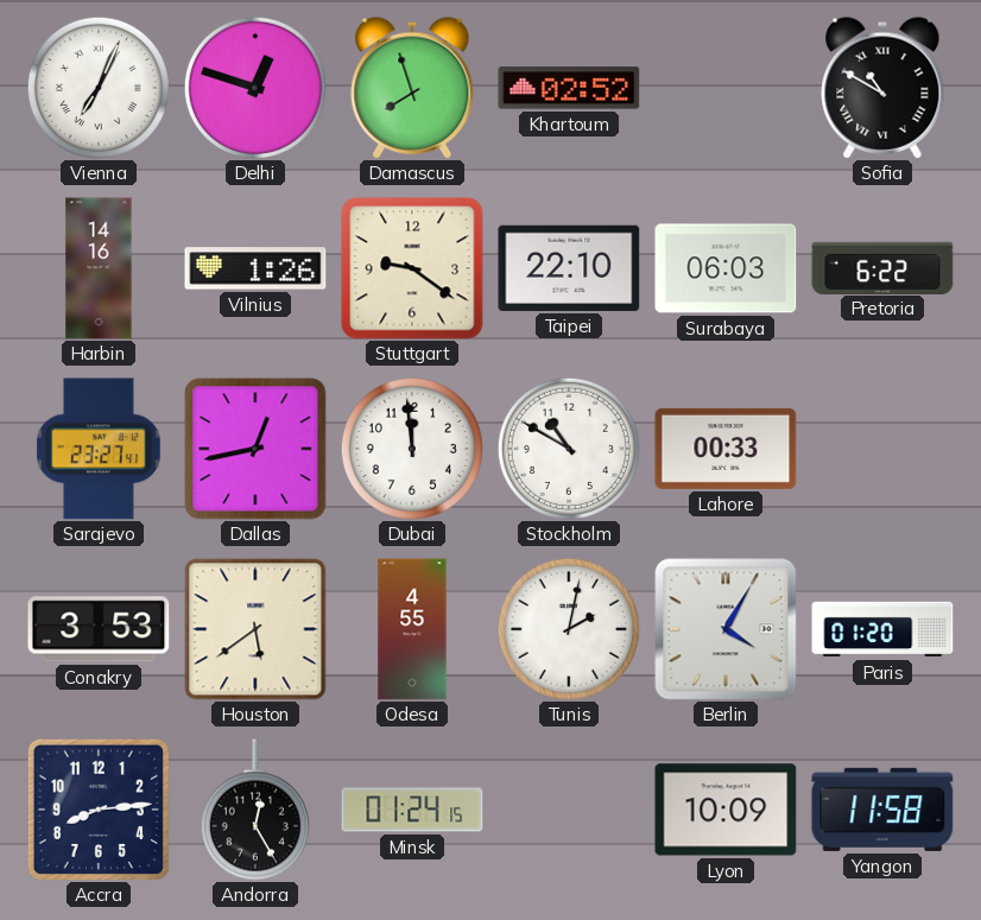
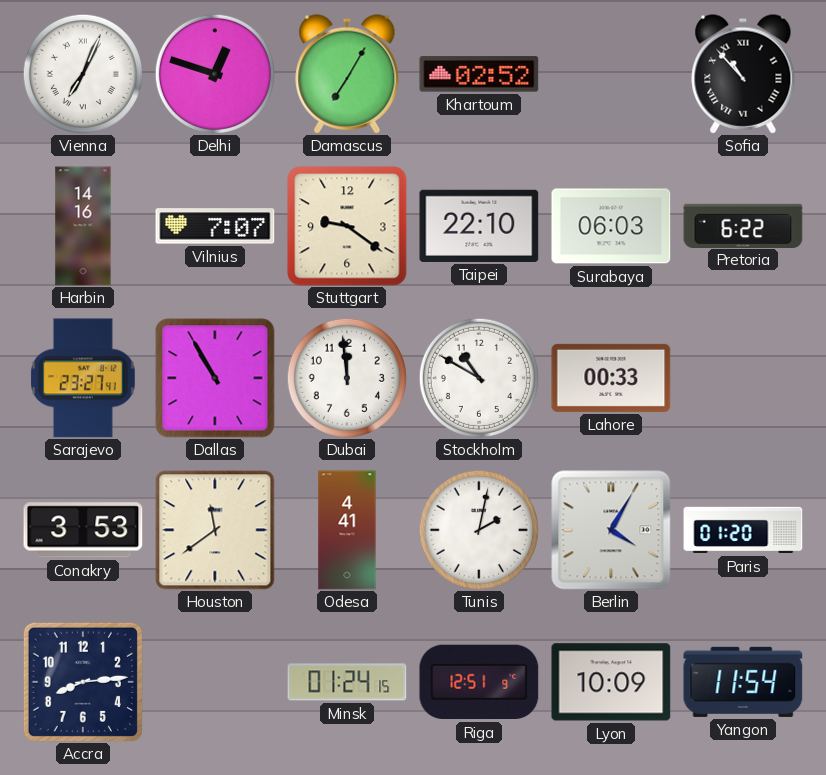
Damascus: 7:57 -> 7:05 (347, 74)
Sofia: 10:50 -> 10:53 (743, 74)
Vilnius: 1:26 -> 7:07 (215, 226)
Dallas: 12:43 -> 10:55 (215, 378)
Houston: 5:39 -> 11:39 (215, 530)
Odesa: 4:55 -> 4:41 (347, 530)
Andorra: 12:25 -> none (255, 810)
Riga: none -> 12:51 (479, 682)
Yangon: 11:58 -> 11:54 (743, 682)
